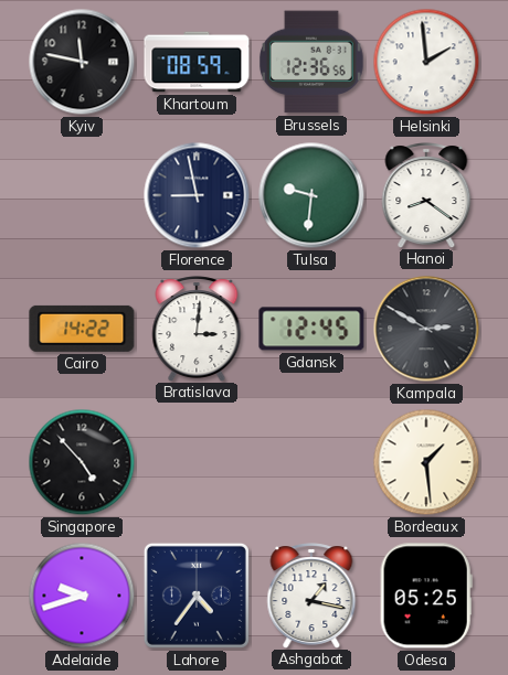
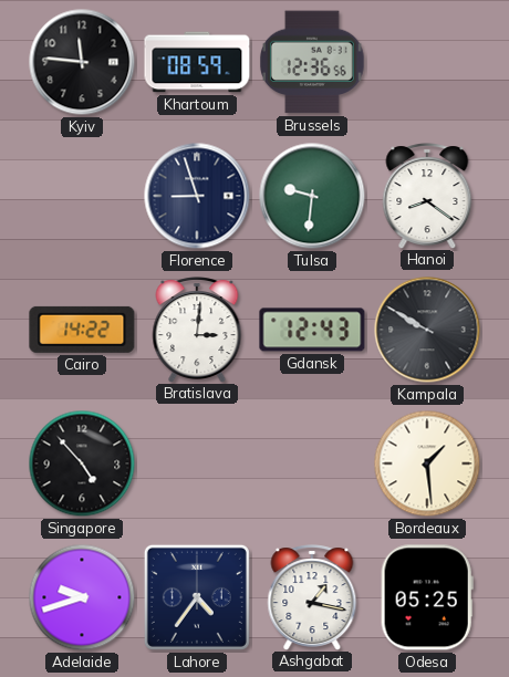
Kyiv: 11:47 -> 11:46 (82, 62)
Helsinki: 1:59 -> none (426, 62)
Florence: 8:58 -> 8:57 (197, 196)
Gdansk: 12:45 -> 12:43 (312, 330)
Kampala: 2:50 -> 9:50 (427, 330)
